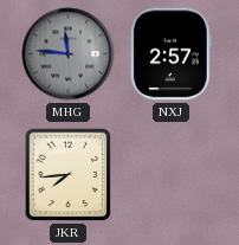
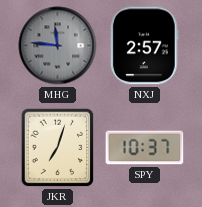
JKR: 7:44 -> 7:03 (58, 148)
SPY: none -> 10:37 (145, 148)
